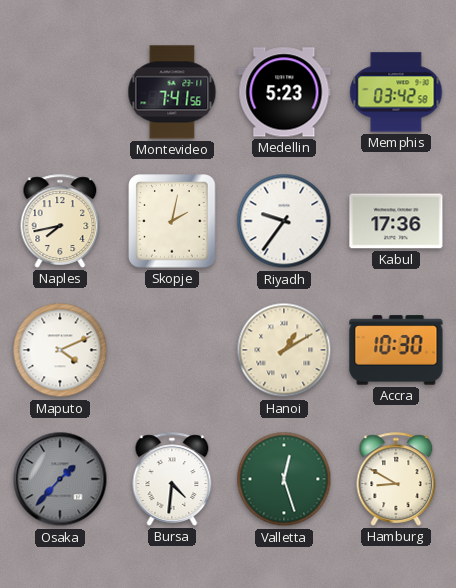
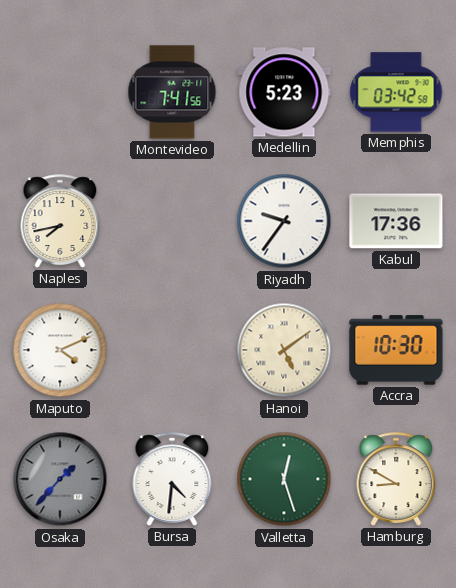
Skopje: 2:02 -> none (172, 221)
Hanoi: 1:10 -> 5:09 (284, 350)
